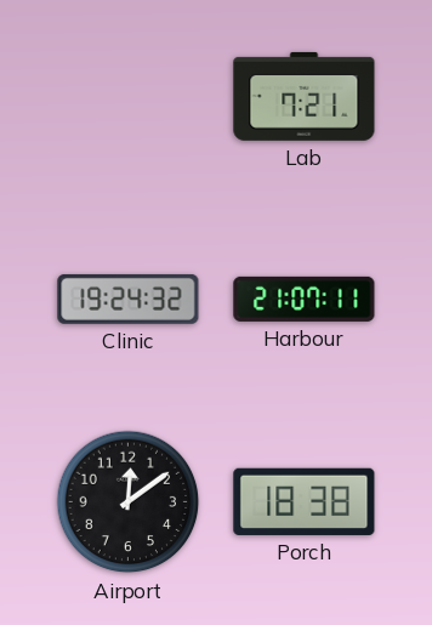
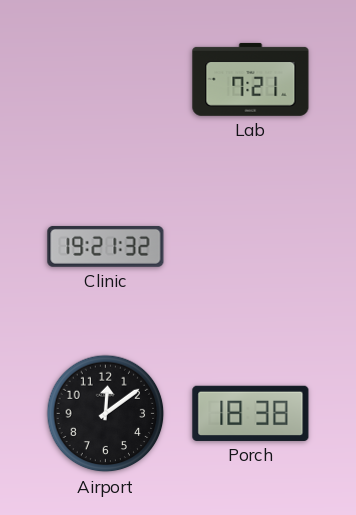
Clinic: 19:24 -> 19:21 (106, 246)
Harbour: 21:07 -> none (305, 299)
